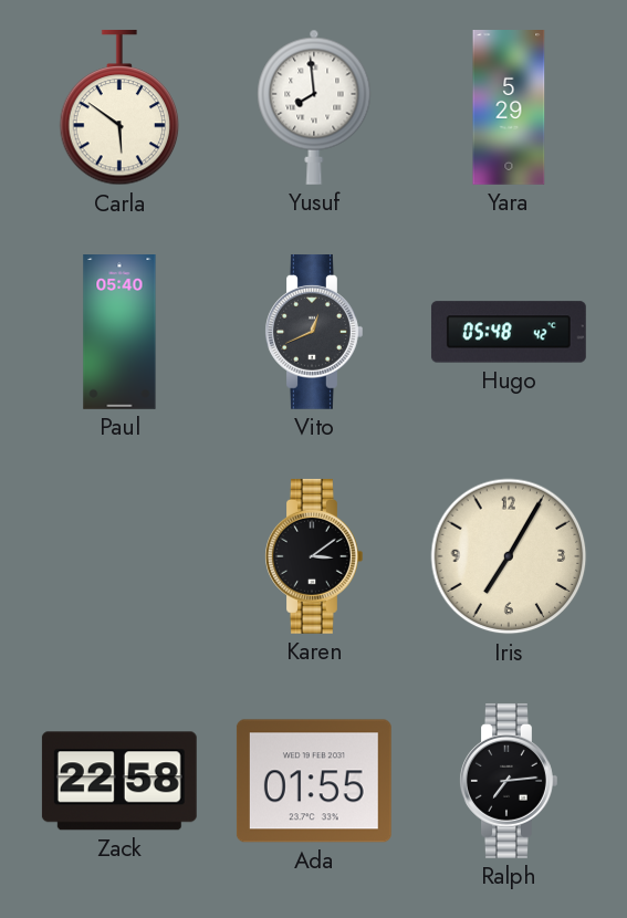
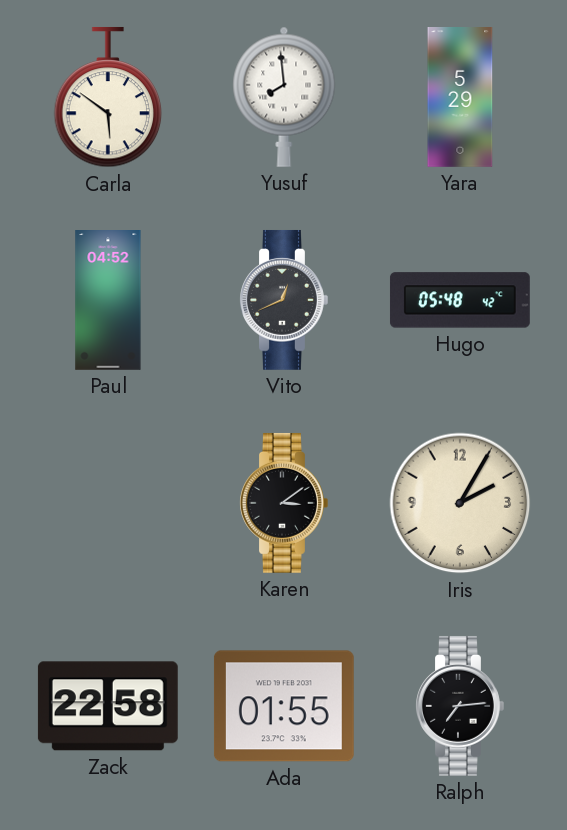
Paul: 05:40 -> 04:52 (108, 301)
Iris: 7:05 -> 2:05 (460, 503)
